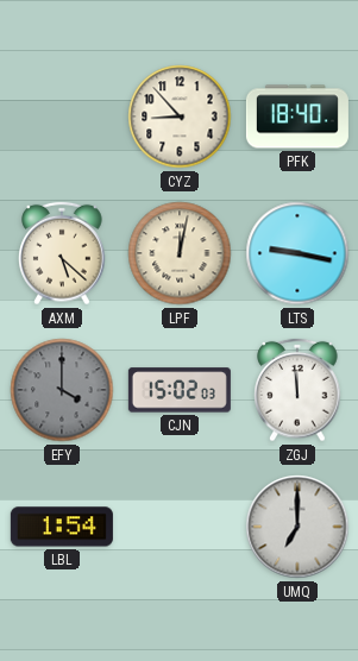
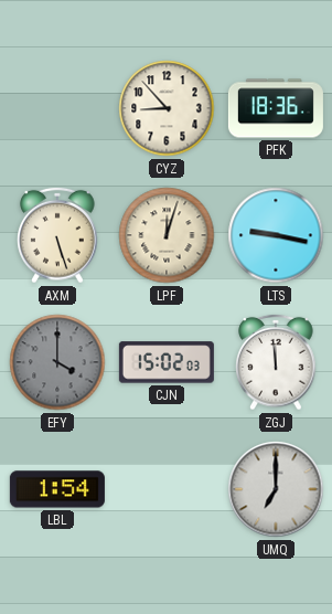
PFK: 18:40 -> 18:36 (276, 108)
AXM: 5:22 -> 5:27 (57, 235)
LPF: 12:02 -> 12:03 (167, 235)
